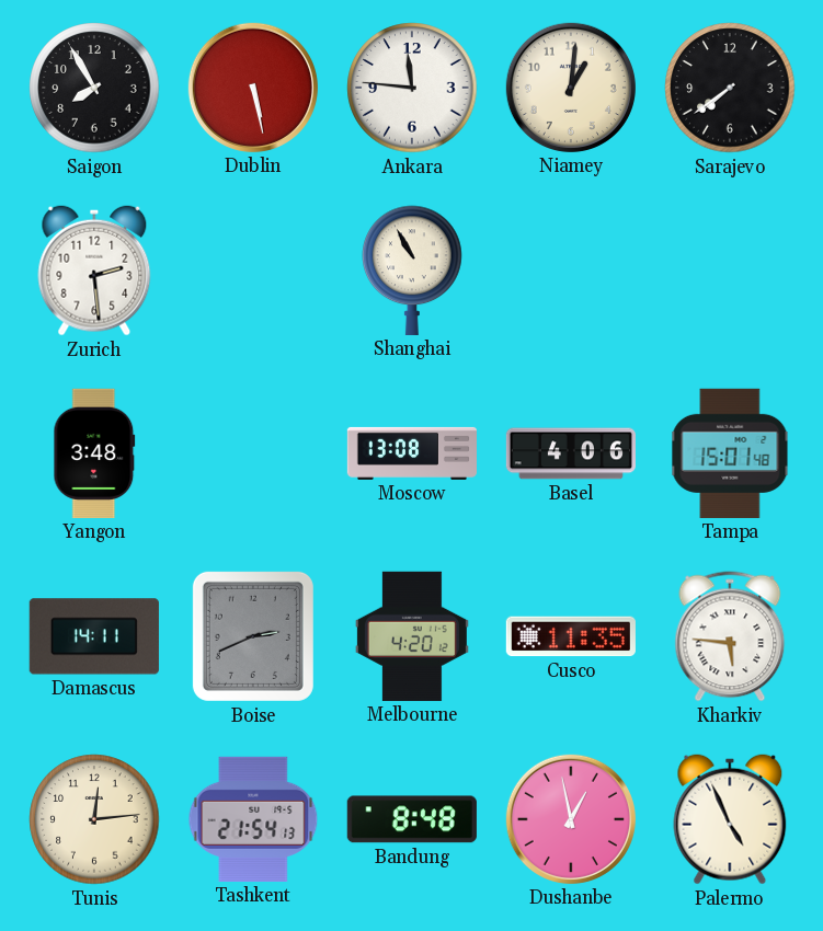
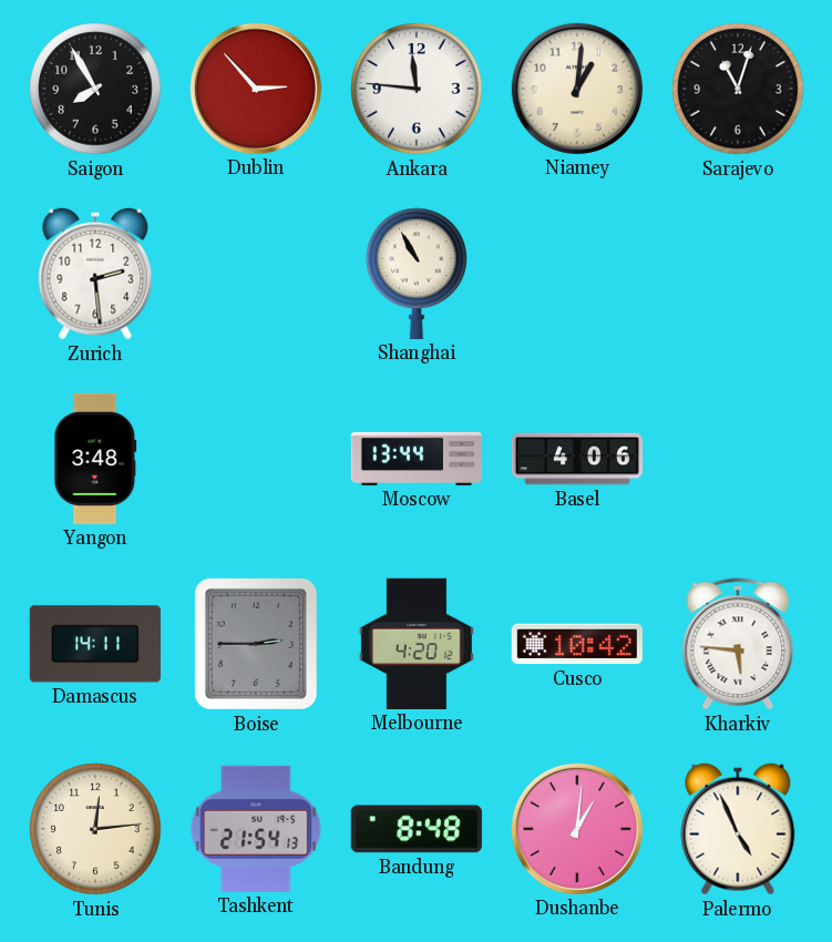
Dublin: 5:28 -> 2:53 (256, 89)
Sarajevo: 7:39 -> 11:03 (738, 89)
Moscow: 13:08 -> 13:44 (415, 459)
Tampa: 15:01 -> none (730, 453)
Boise: 2:41 -> 2:45 (256, 644)
Cusco: 11:35 -> 10:42 (577, 644)
Dushanbe: 12:58 -> 1:01 (577, 829)
